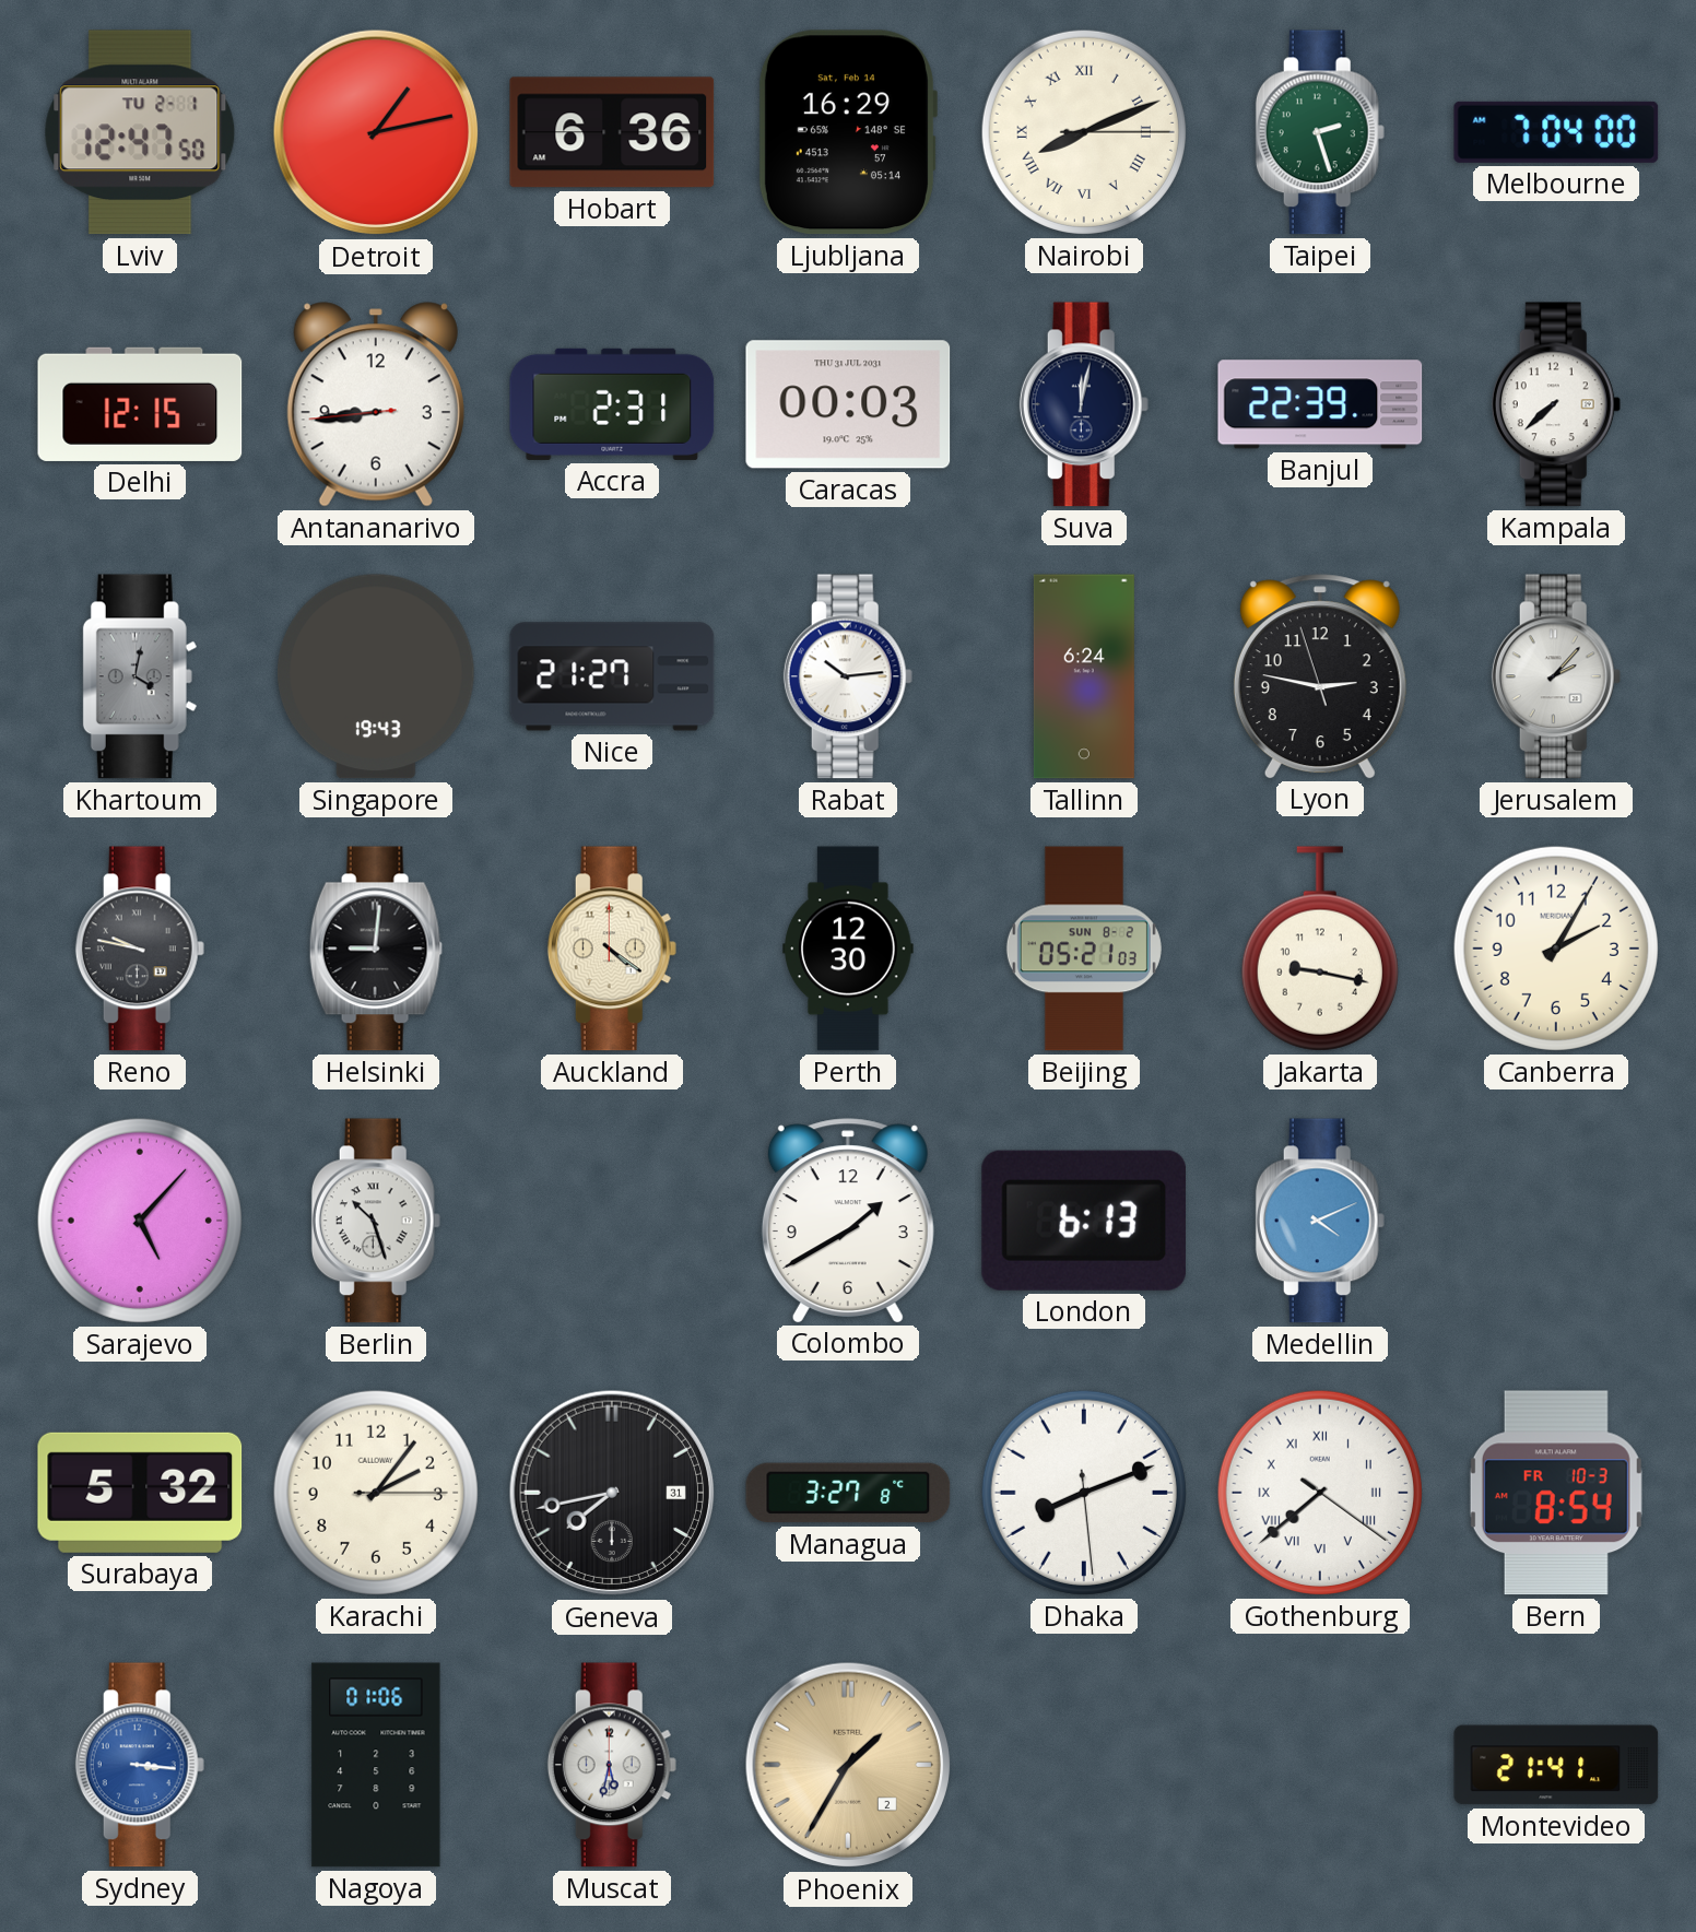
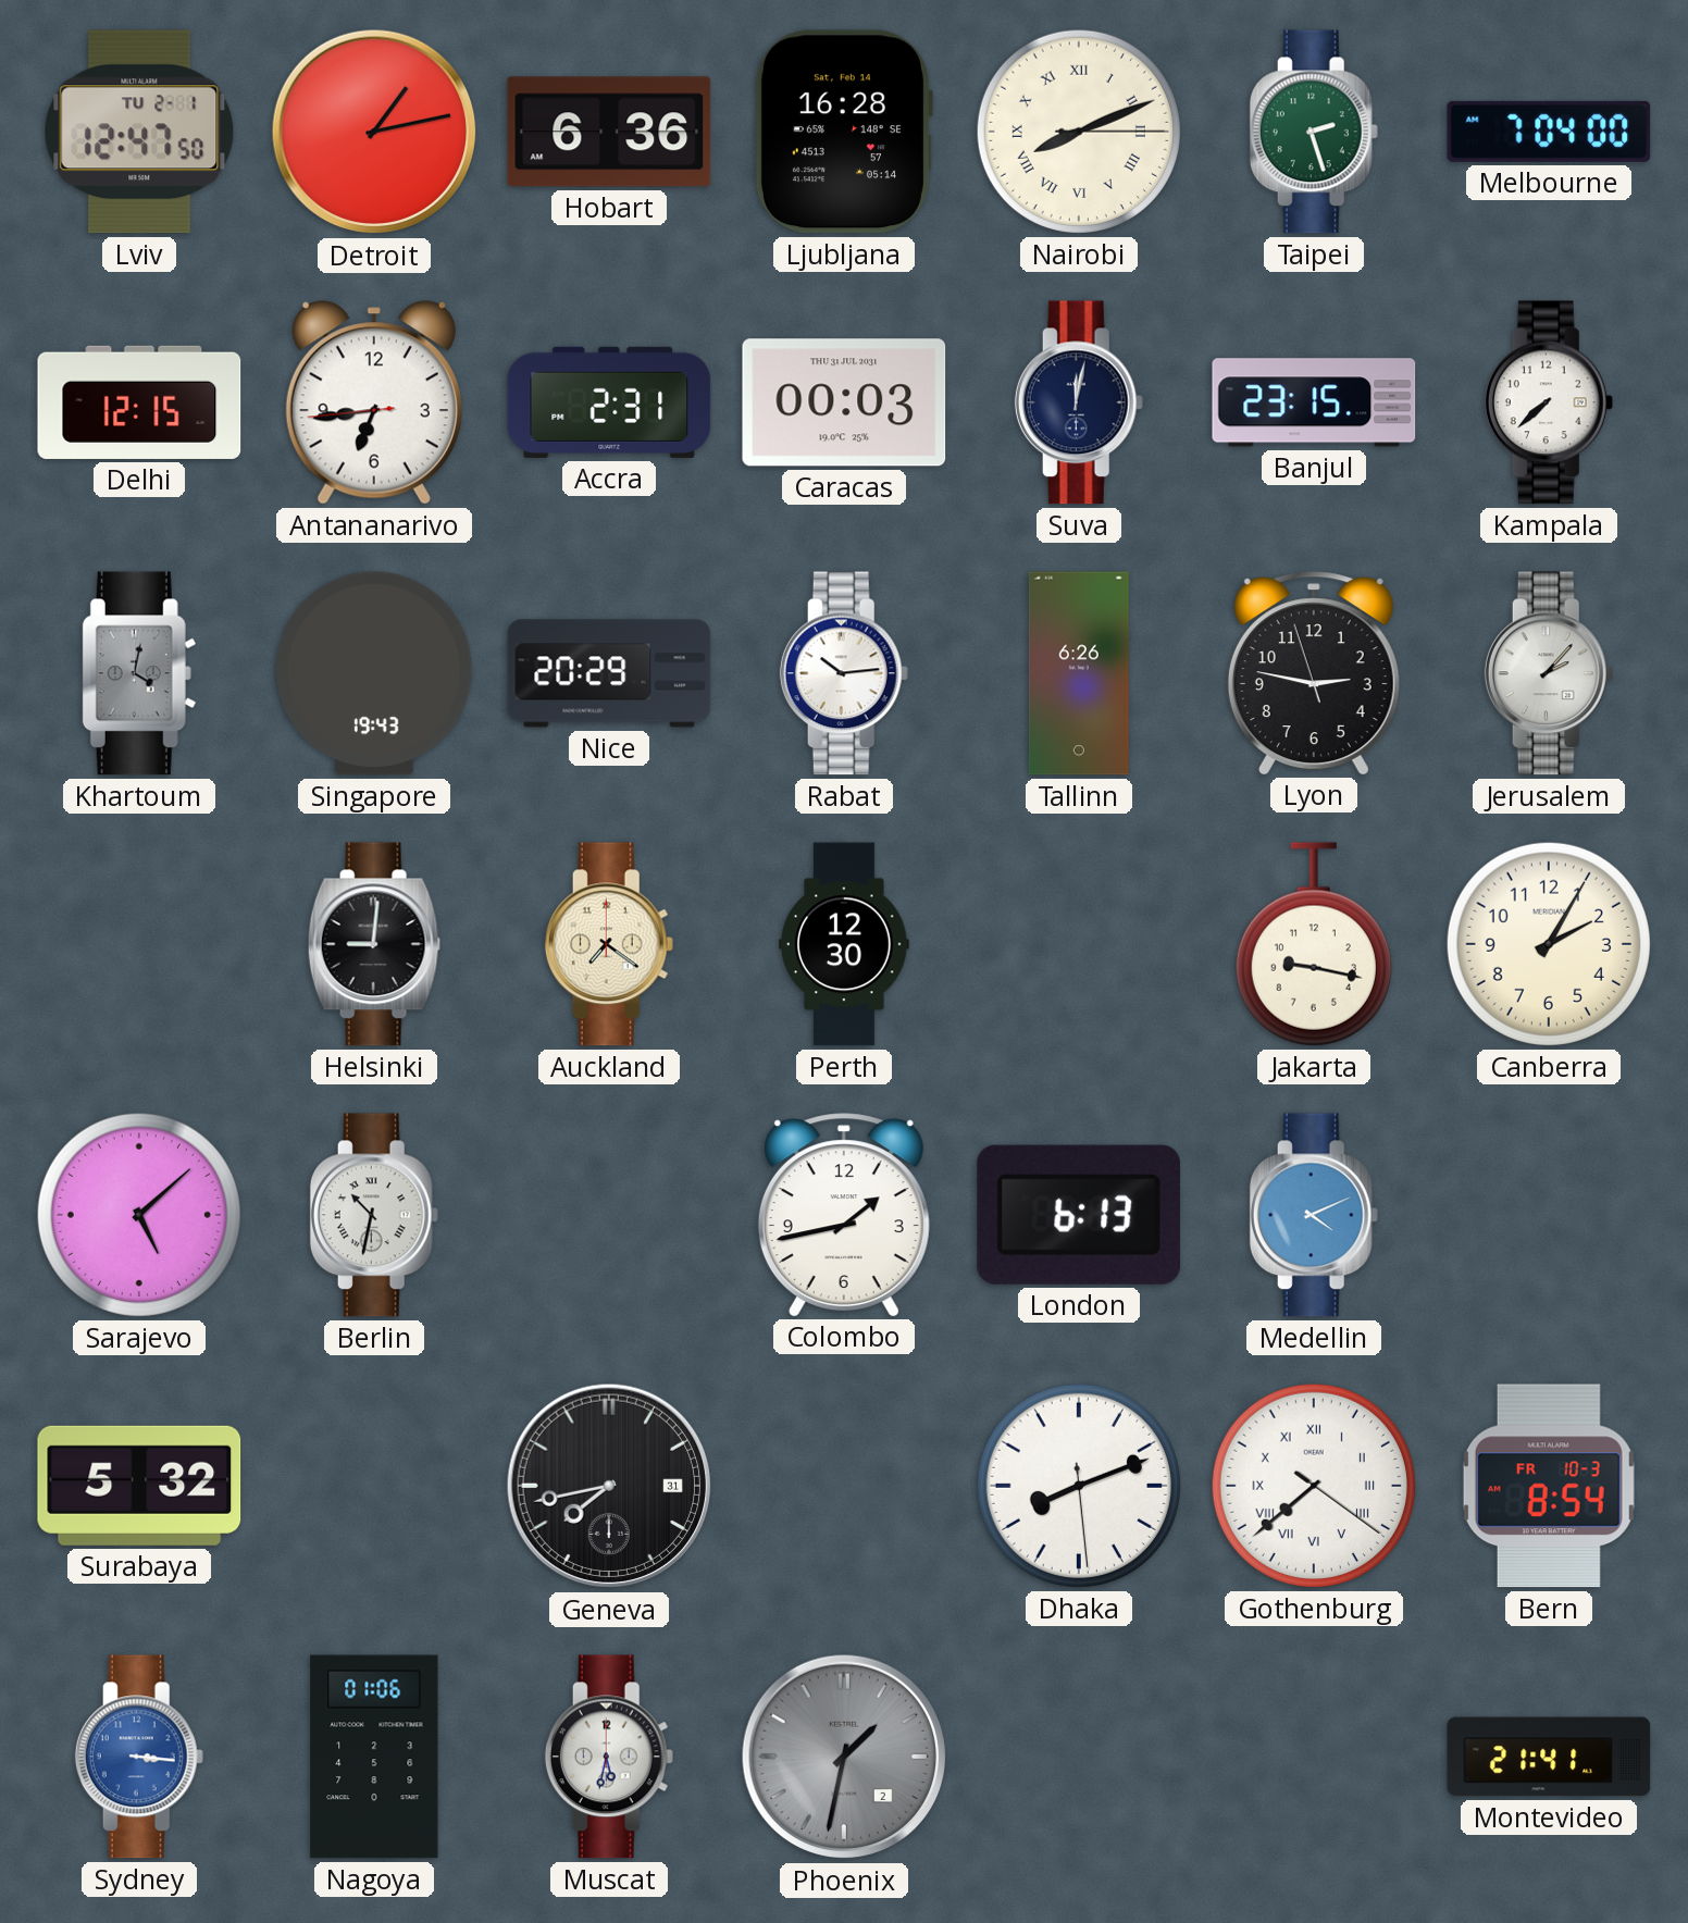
Ljubljana: 16:29 -> 16:28 (843, 132)
Antananarivo: 8:43 -> 6:43 (374, 402)
Banjul: 22:39 -> 23:15 (1314, 402)
Nice: 21:27 -> 20:29 (609, 673)
Tallinn: 6:24 -> 6:26 (1079, 673)
Reno: 9:47 -> none (140, 949)
Auckland: 4:21 -> 7:21 (609, 944)
Beijing: 05:21 -> none (1084, 949)
Sarajevo: 5:07 -> 5:08 (139, 1215)
Berlin: 10:27 -> 10:32 (374, 1215)
Colombo: 1:40 -> 1:43 (844, 1215)
Karachi: 2:06 -> none (376, 1493)
Managua: 3:27 -> none (848, 1493)
Phoenix: 1:35 -> 1:32 (844, 1757)
Phoenix dial: champagne -> grey (844, 1757)
